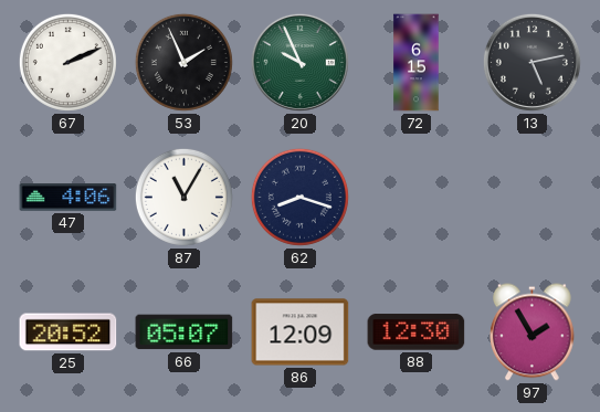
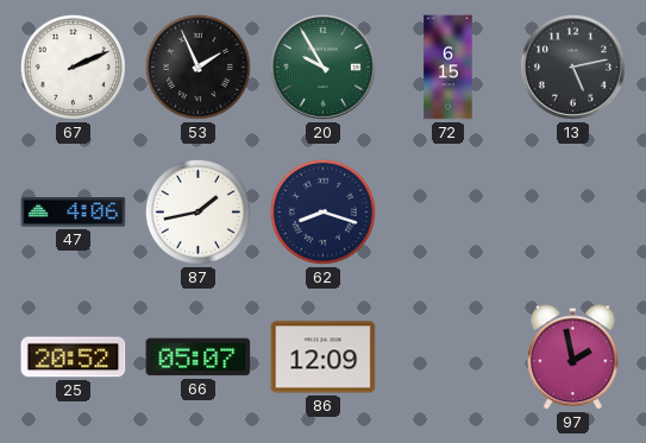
20: 9:56 -> 9:55 (322, 67)
87: 11:05 -> 1:43 (197, 211)
88: 12:30 -> none (417, 332)
97: 1:55 -> 1:58 (573, 357)
